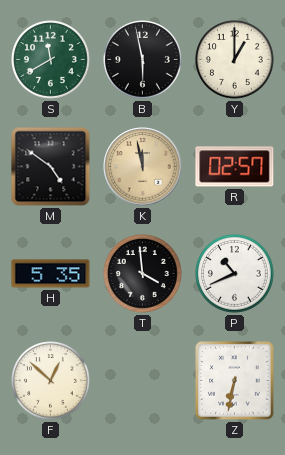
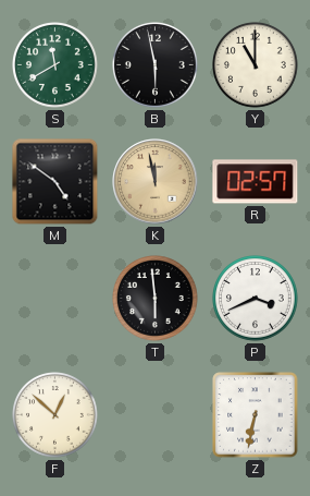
Y: 1:00 -> 11:00 (256, 65)
H: 5:35 -> none (51, 274)
T: 3:59 -> 5:59 (156, 299)
P: 10:41 -> 3:41 (256, 299)
